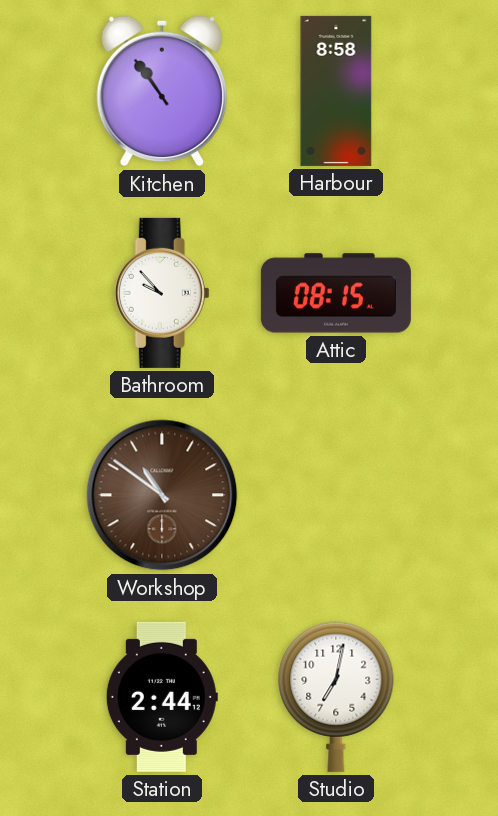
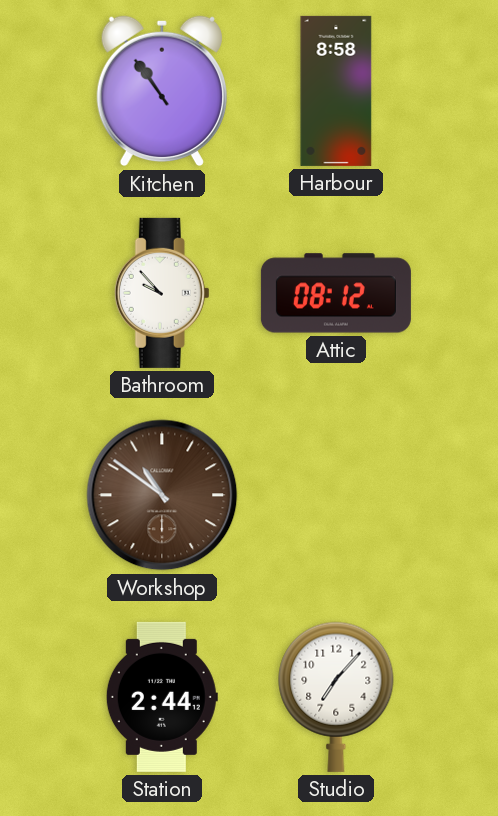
Attic: 08:15 -> 08:12 (336, 293)
Studio: 7:02 -> 7:07 (336, 697)
